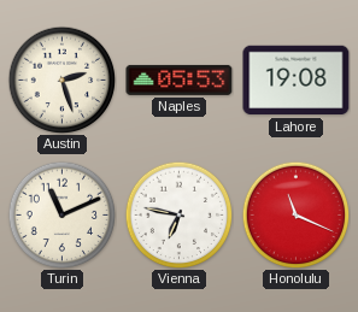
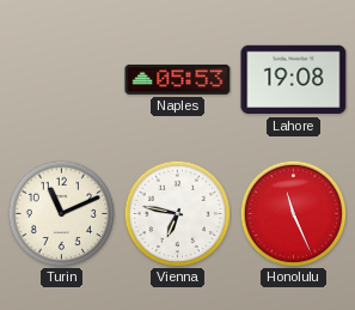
Austin: 2:27 -> none (61, 80)
Honolulu: 11:19 -> 11:26 (293, 213)
